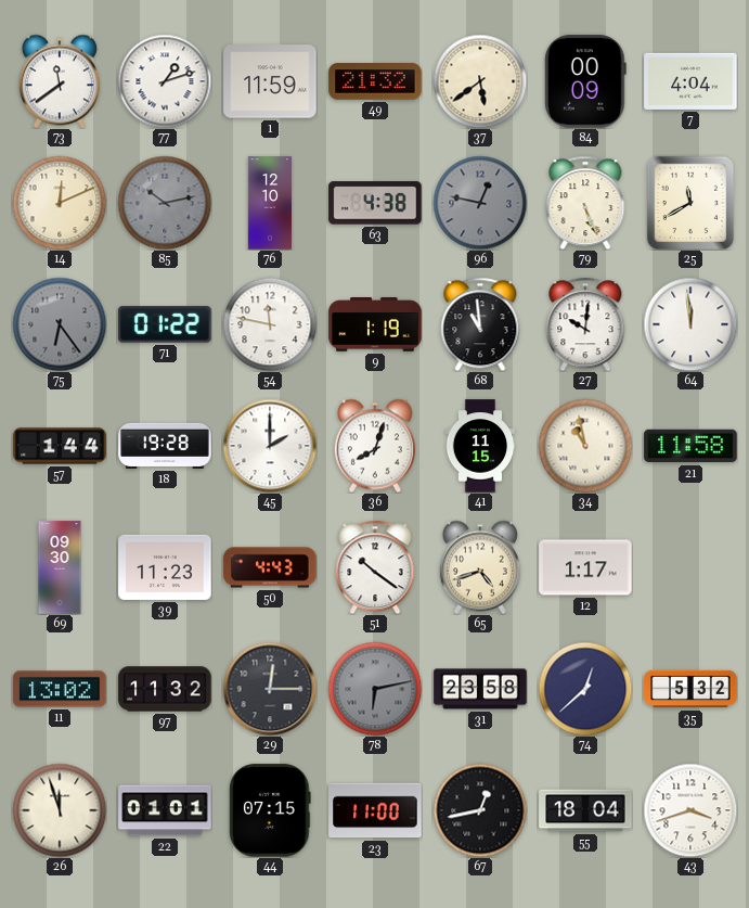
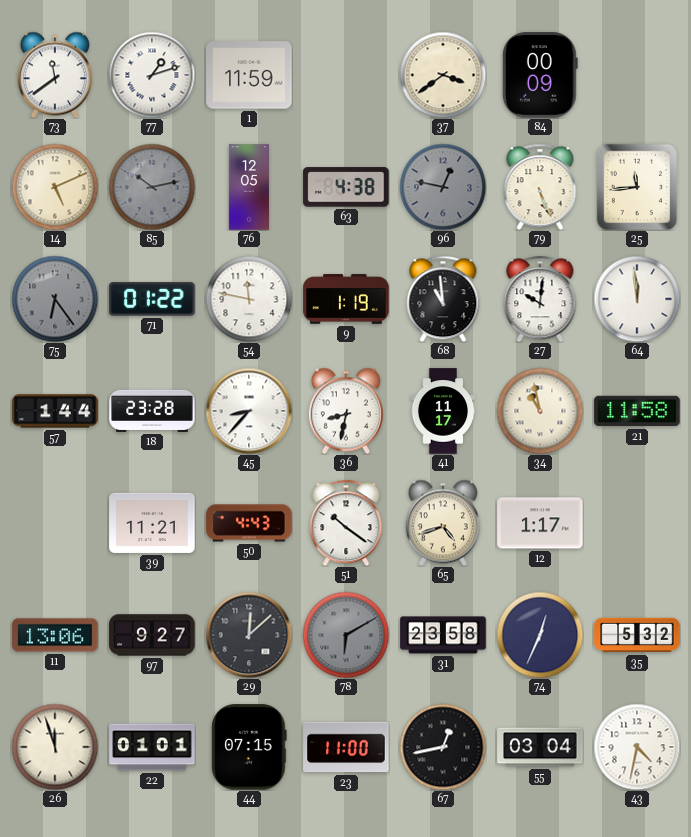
49: 21:32 -> none (375, 81)
37: 5:39 -> 3:39 (443, 75)
7: 4:04 -> none (690, 81)
14: 12:11 -> 5:11 (55, 187)
76: 12:10 -> 12:05 (248, 187)
25: 11:40 -> 11:44 (637, 187)
18: 19:28 -> 23:28 (152, 411)
45: 2:00 -> 8:37 (249, 411)
36: 8:03 -> 8:32 (346, 411)
41: 11:15 -> 11:17 (443, 411)
69: 09:30 -> none (60, 567)
39: 11:23 -> 11:21 (152, 523)
11: 13:02 -> 13:06 (55, 635)
97: 11:32 -> 9:27 (152, 635)
29: 12:15 -> 12:08 (249, 635)
78: 6:13 -> 6:10 (346, 635)
74: 12:38 -> 12:34 (540, 635)
55: 18:04 -> 03:04 (540, 747)
43: 3:42 -> 4:32 (637, 747)
